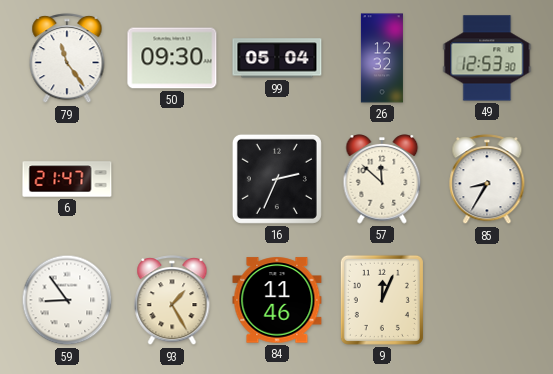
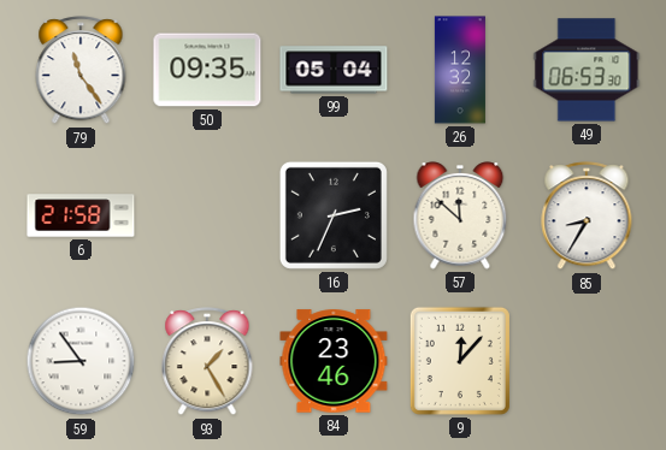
50: 09:30 -> 09:35 (207, 70)
49: 12:53 -> 06:53 (587, 70)
6: 21:47 -> 21:58 (81, 215)
84: 11:46 -> 23:46 (334, 361)
9: 12:04 -> 12:07 (460, 361)
